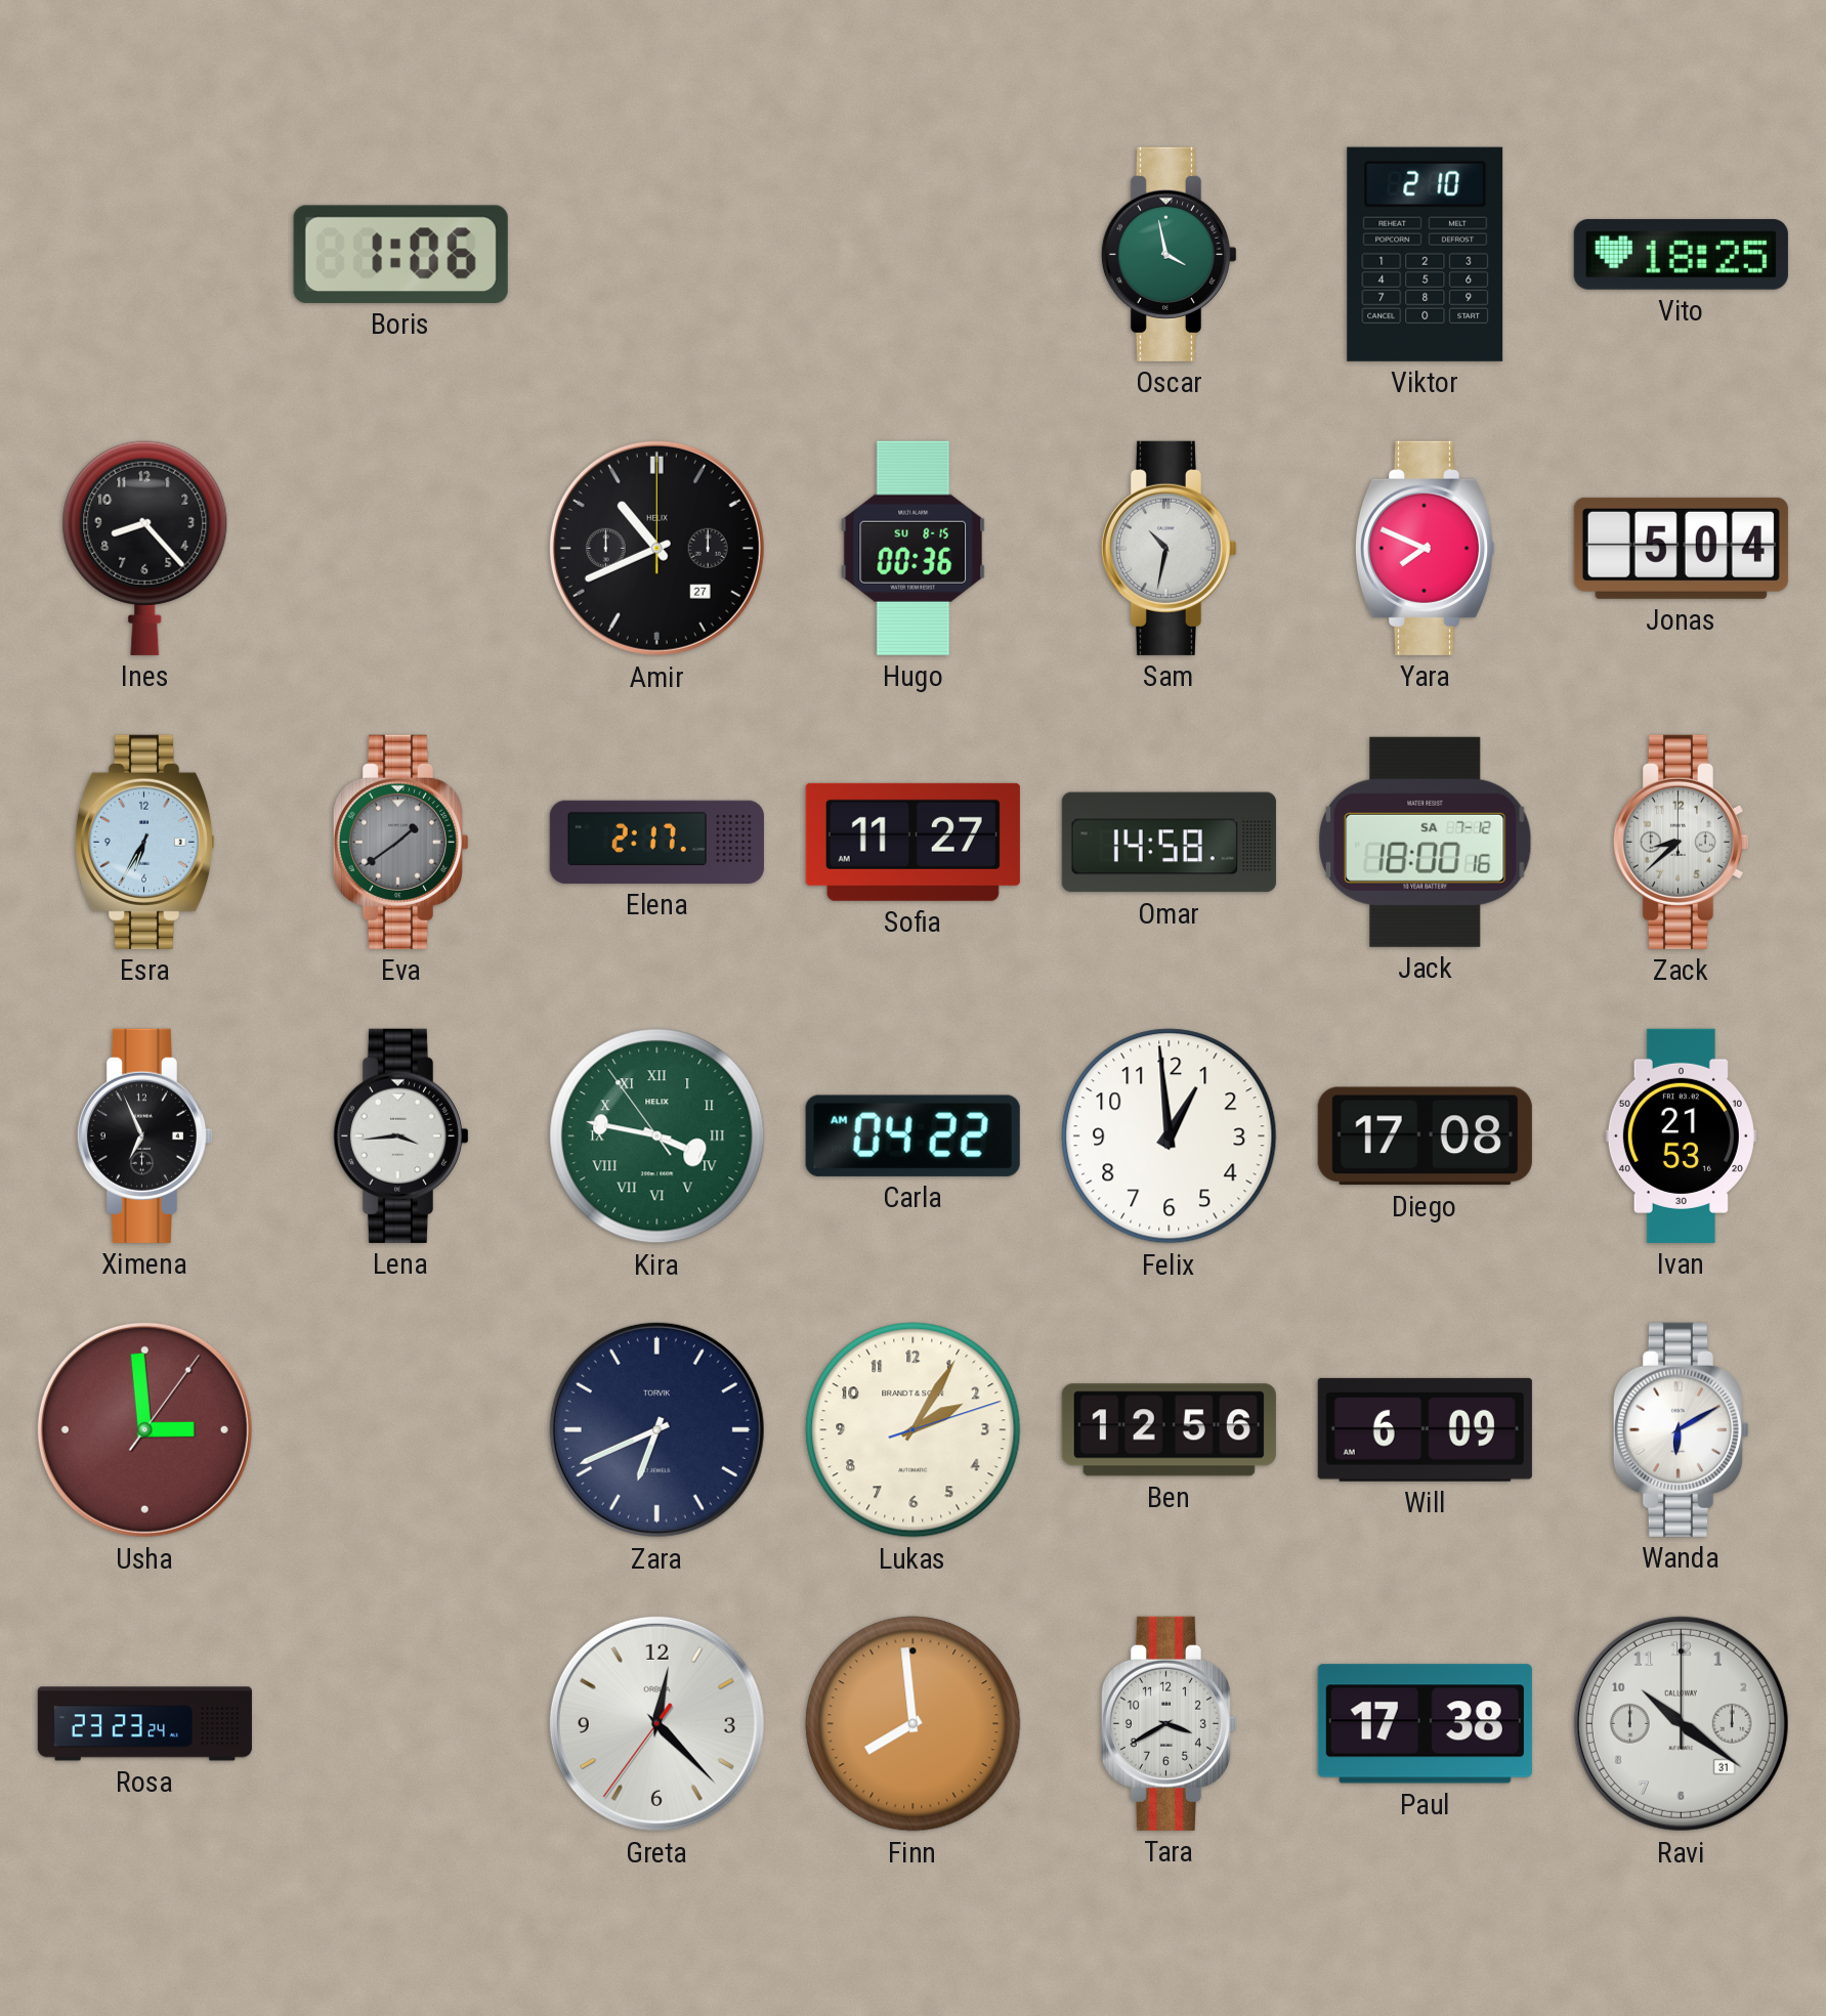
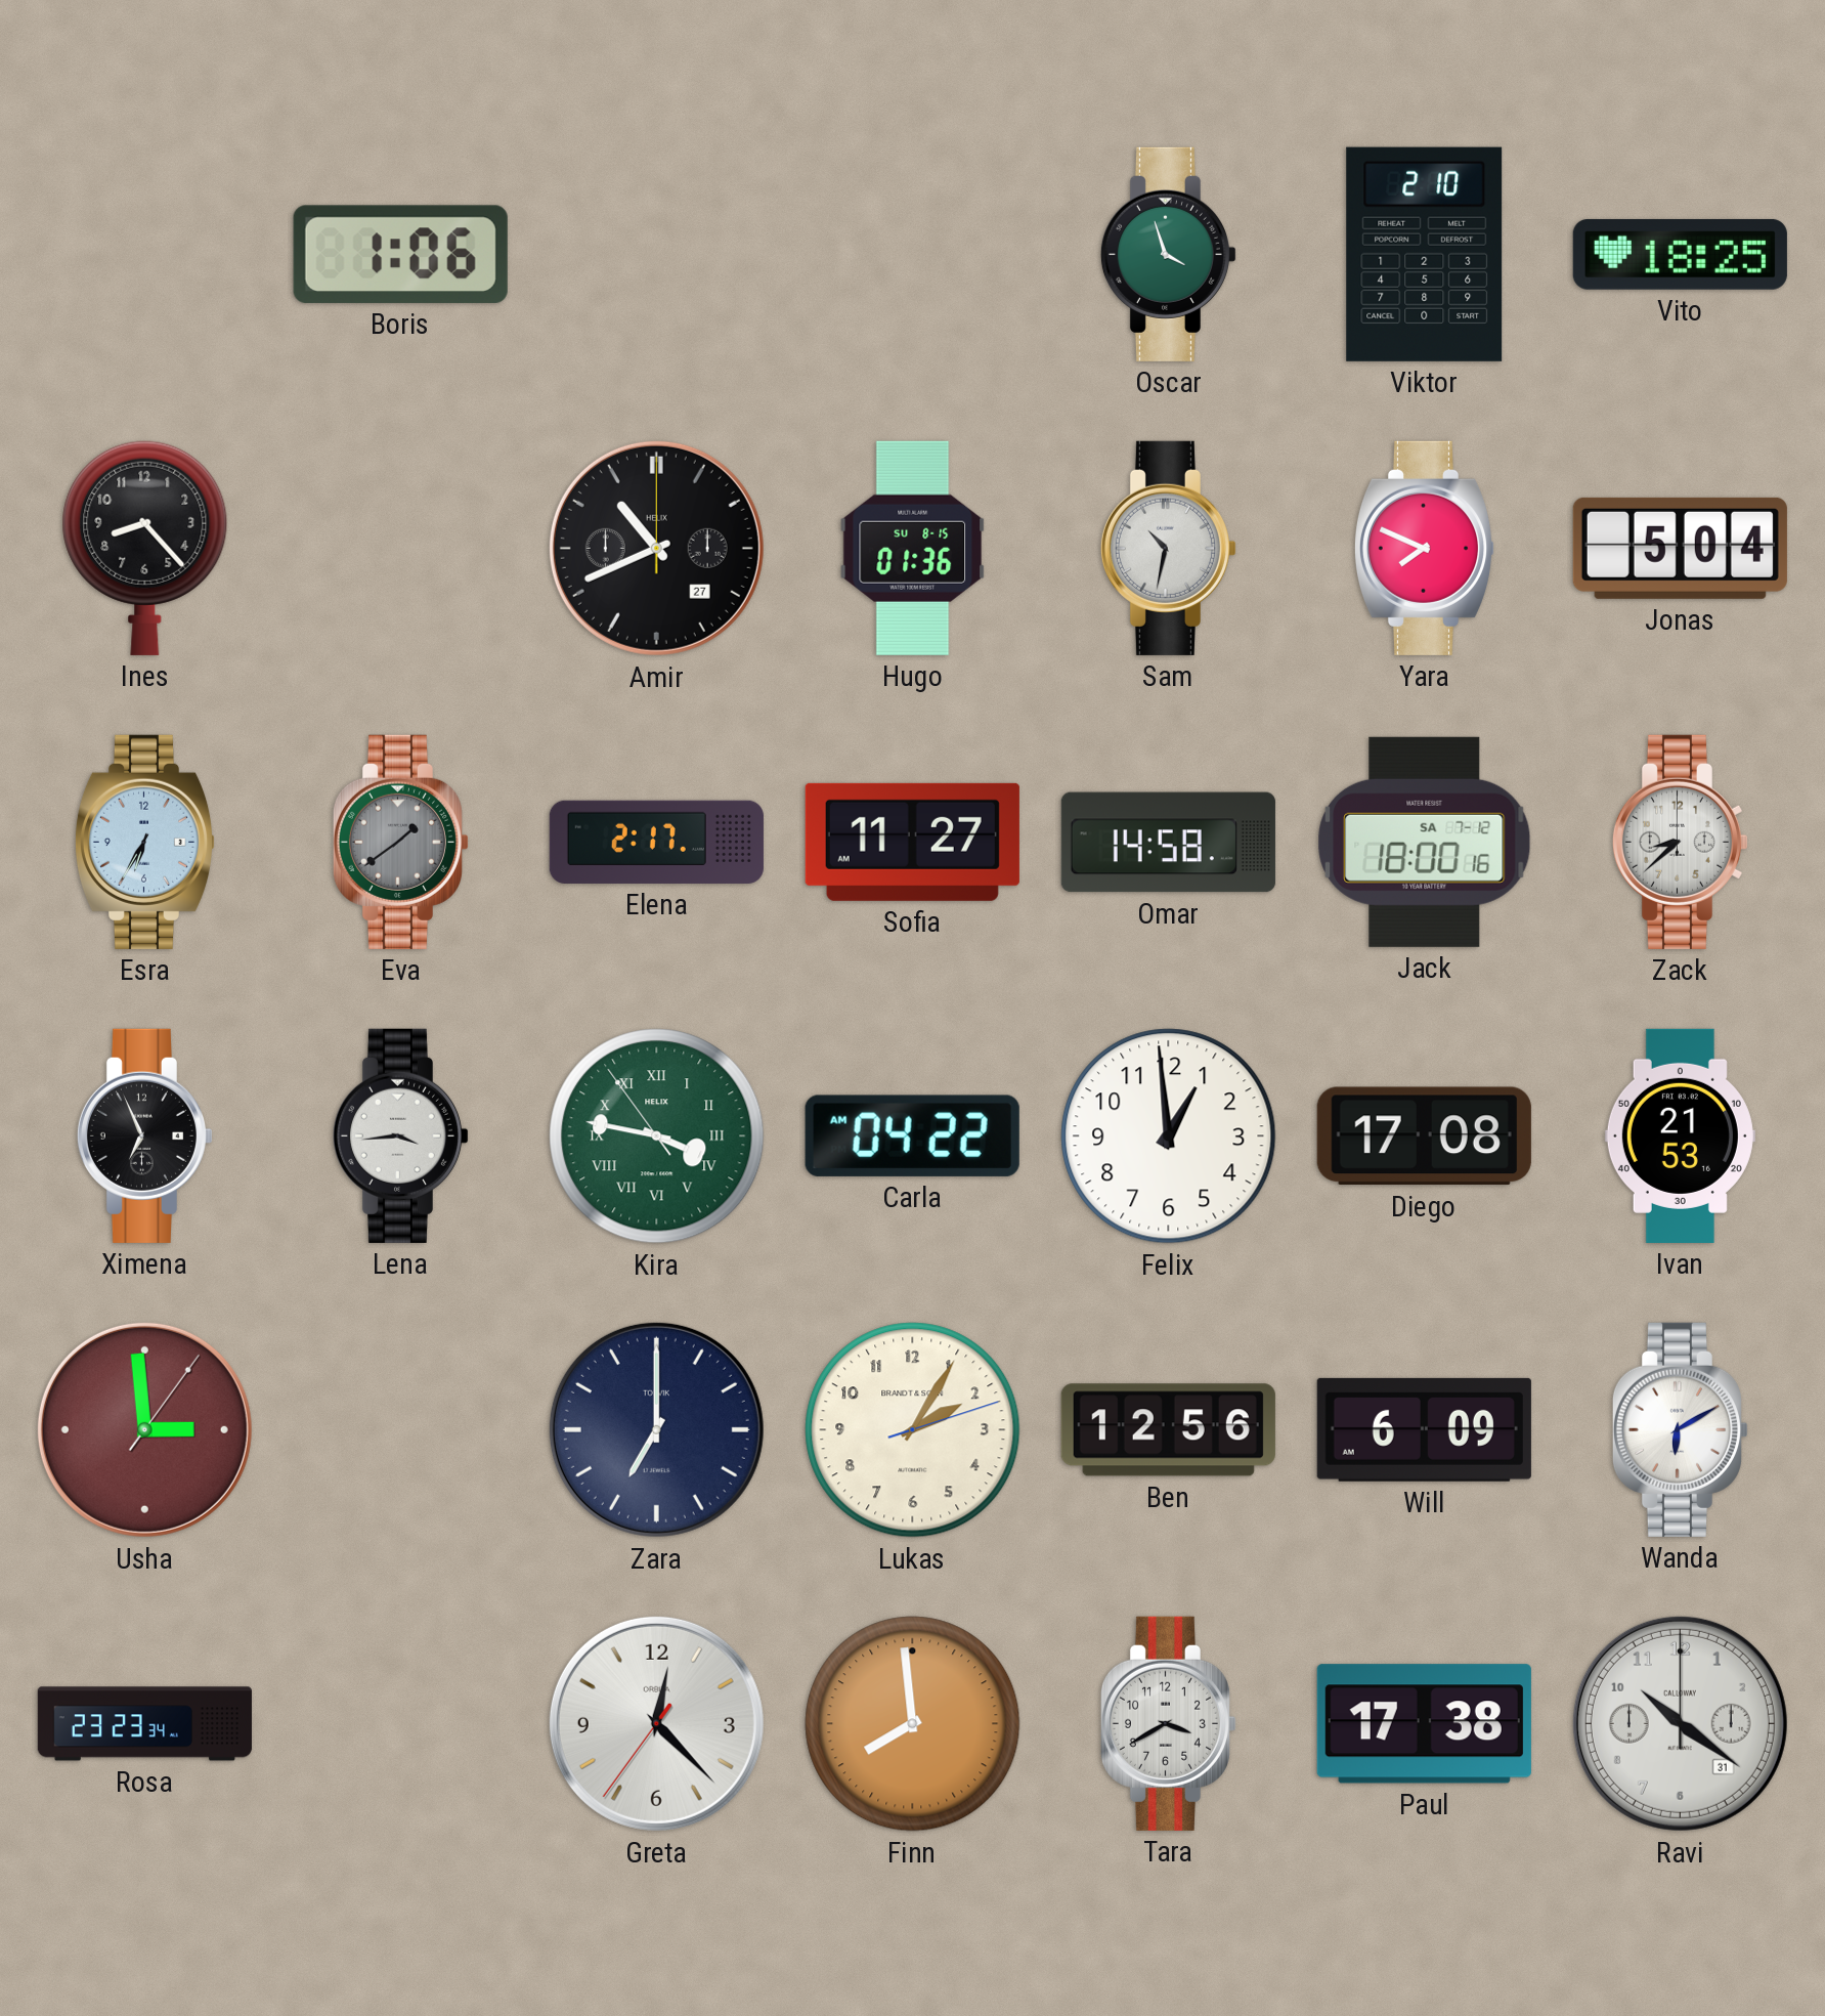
Oscar: 3:58 -> 3:57 (1168, 254)
Hugo: 00:36 -> 01:36 (913, 548)
Zara: 6:41 -> 7:00 (656, 1429)
Rosa: 23:23:24 -> 23:23:34 (144, 1724)
